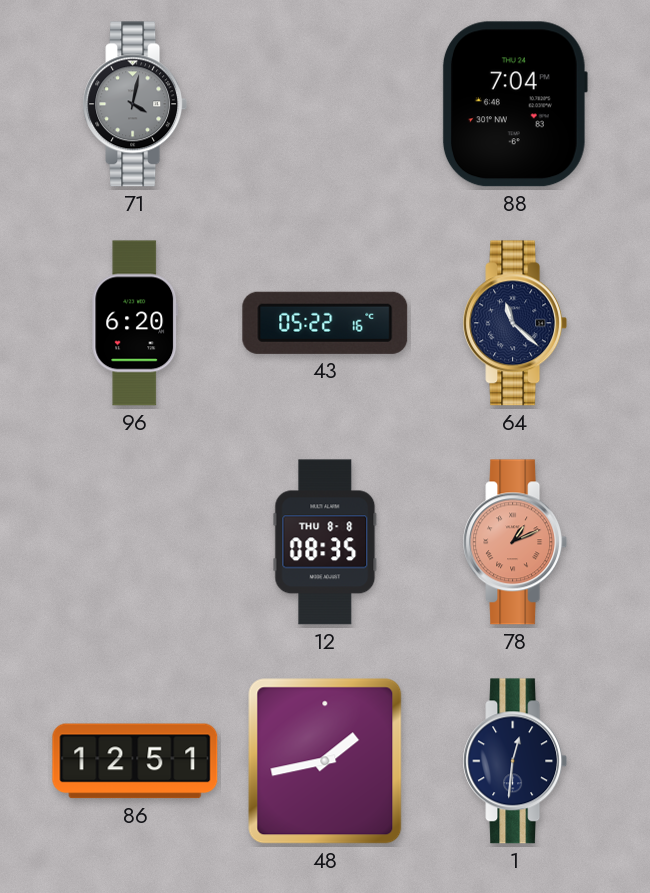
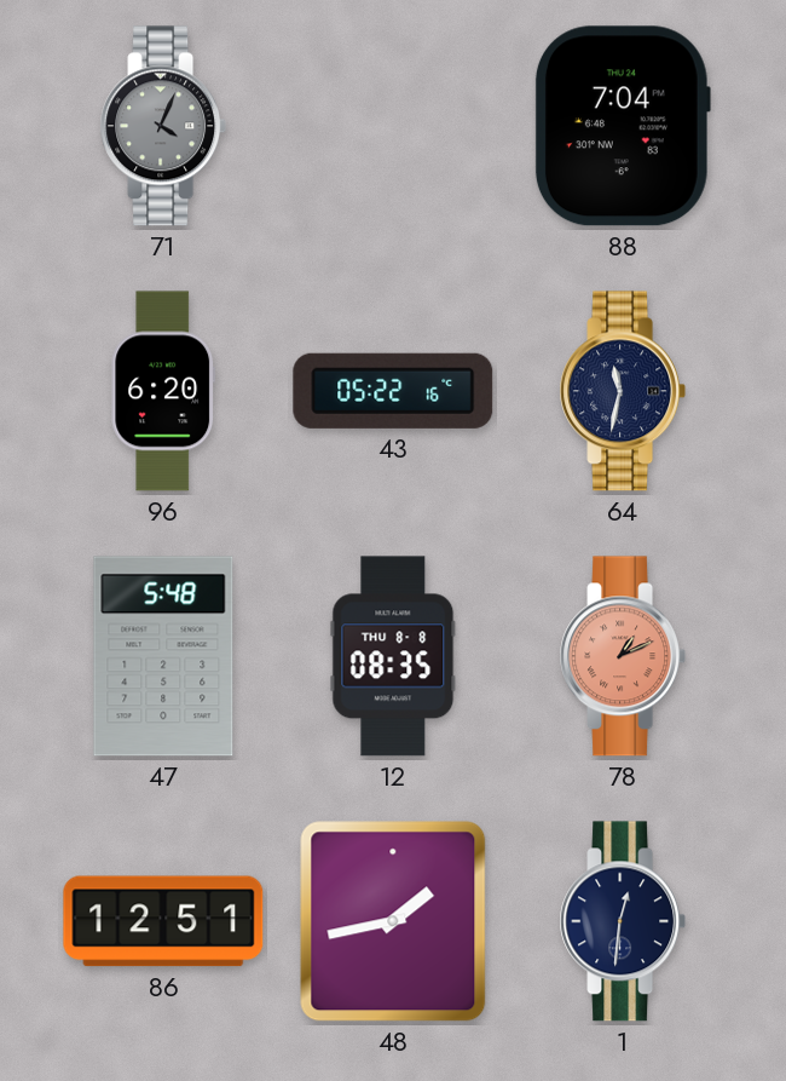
71: 4:02 -> 4:04 (163, 126)
64: 11:22 -> 11:32 (623, 391)
47: none -> 5:48 (163, 656)
